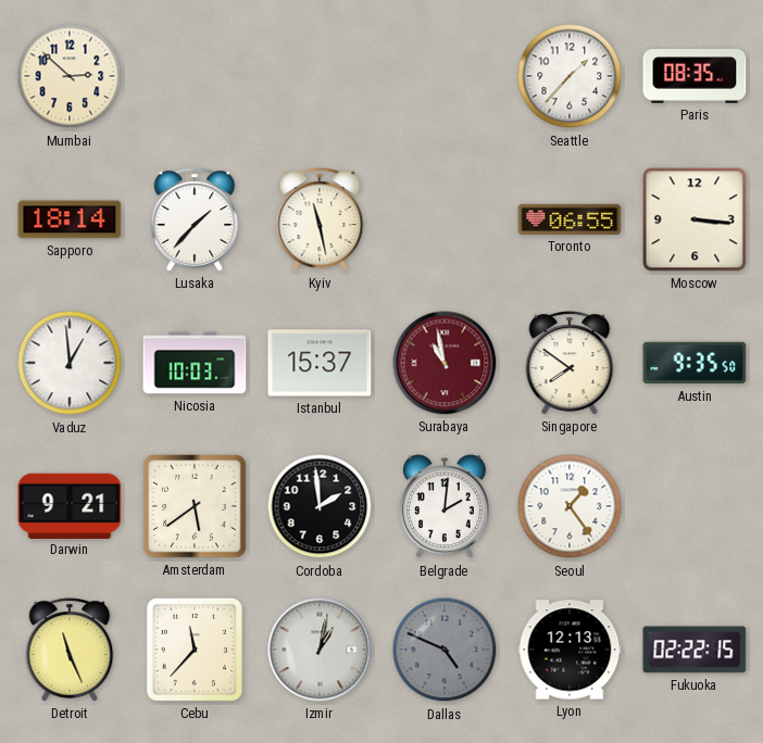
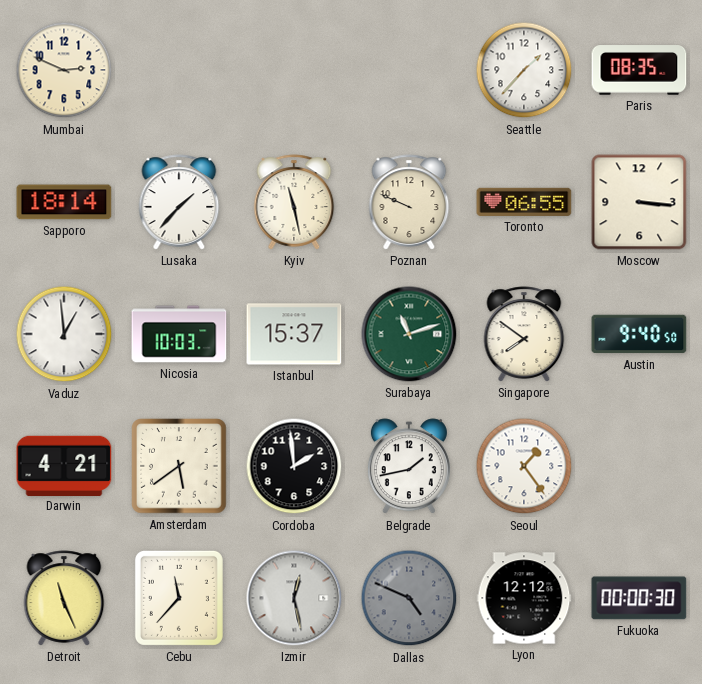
Mumbai: 2:52 -> 2:49 (64, 70)
Poznan: none -> 9:49 (409, 202)
Surabaya: 10:58 -> 11:12 (409, 334)
Surabaya dial: burgundy -> green (409, 334)
Austin: 9:35 -> 9:40 (639, 334)
Darwin: 9:21 -> 4:21 (64, 465)
Belgrade: 2:01 -> 1:43 (409, 467)
Izmir: 1:02 -> 12:28 (294, 598)
Lyon: 12:13 -> 12:12 (524, 598)
Fukuoka: 02:22 -> 00:00 (639, 598)
